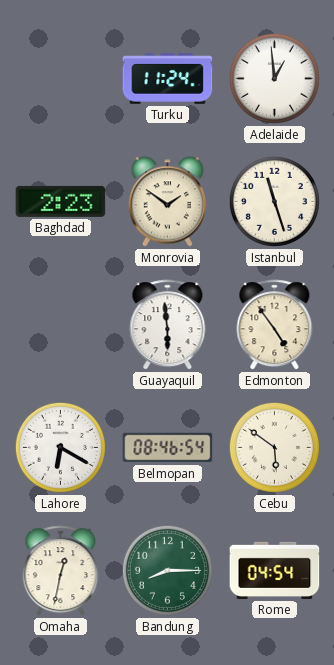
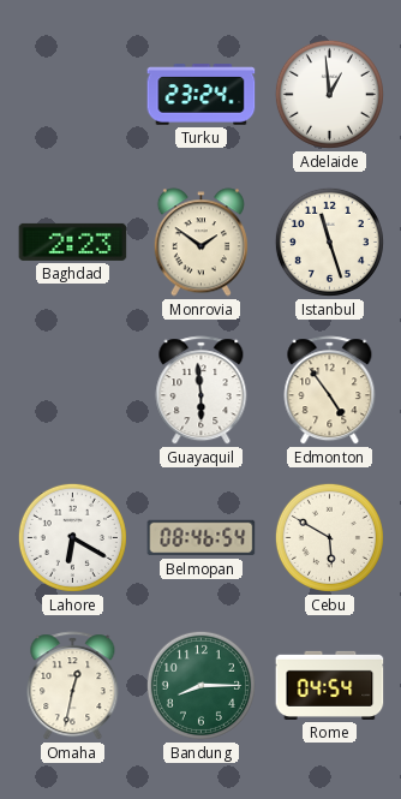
Turku: 11:24 -> 23:24 (202, 95)
Cebu: 5:51 -> 5:50 (329, 537)
